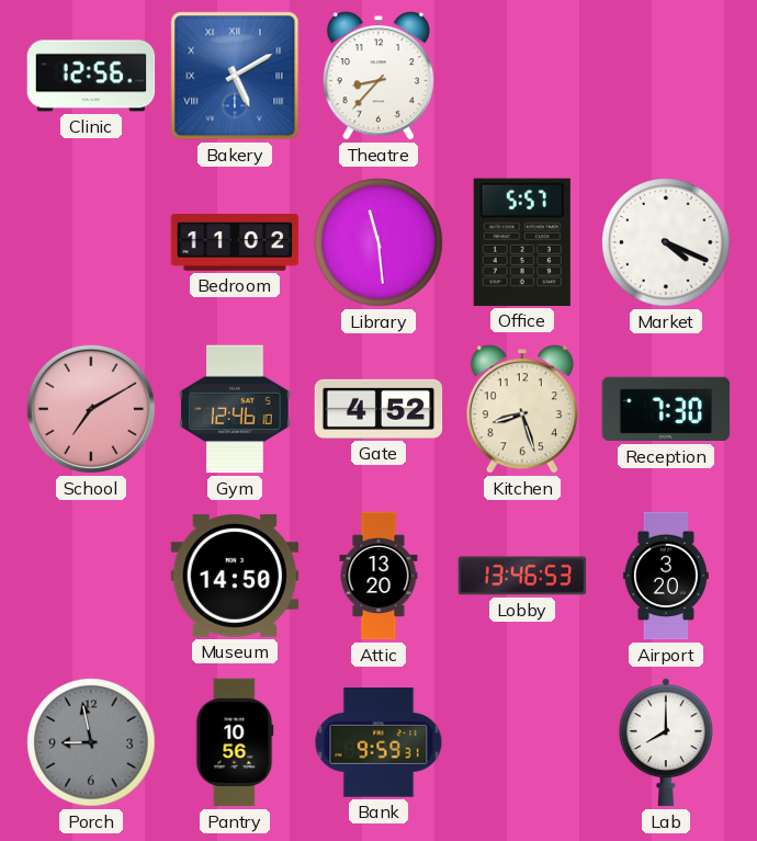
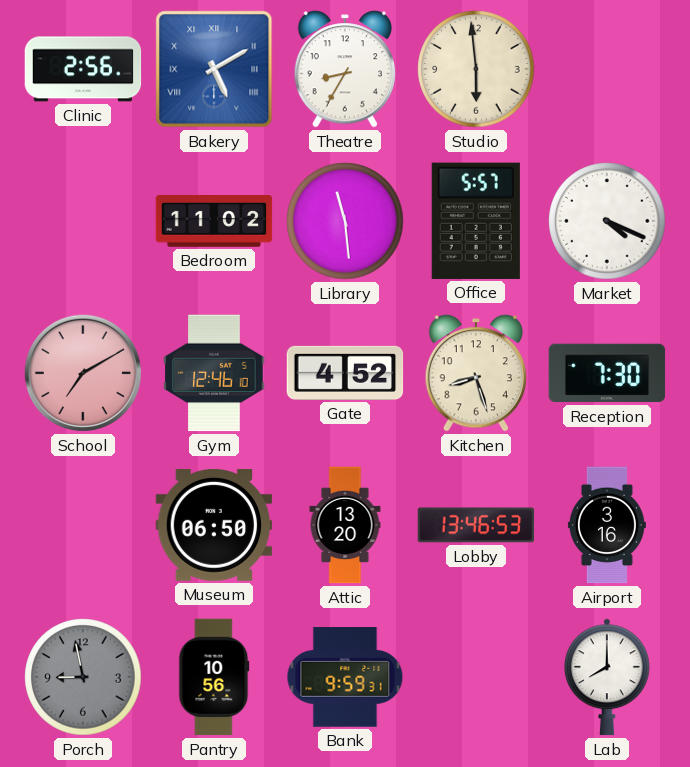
Clinic: 12:56 -> 2:56 (83, 69)
Theatre: 8:37 -> 8:35 (345, 69)
Studio: none -> 5:59 (476, 69)
Museum: 14:50 -> 06:50 (214, 525)
Airport: 3:20 -> 3:16 (607, 525)
